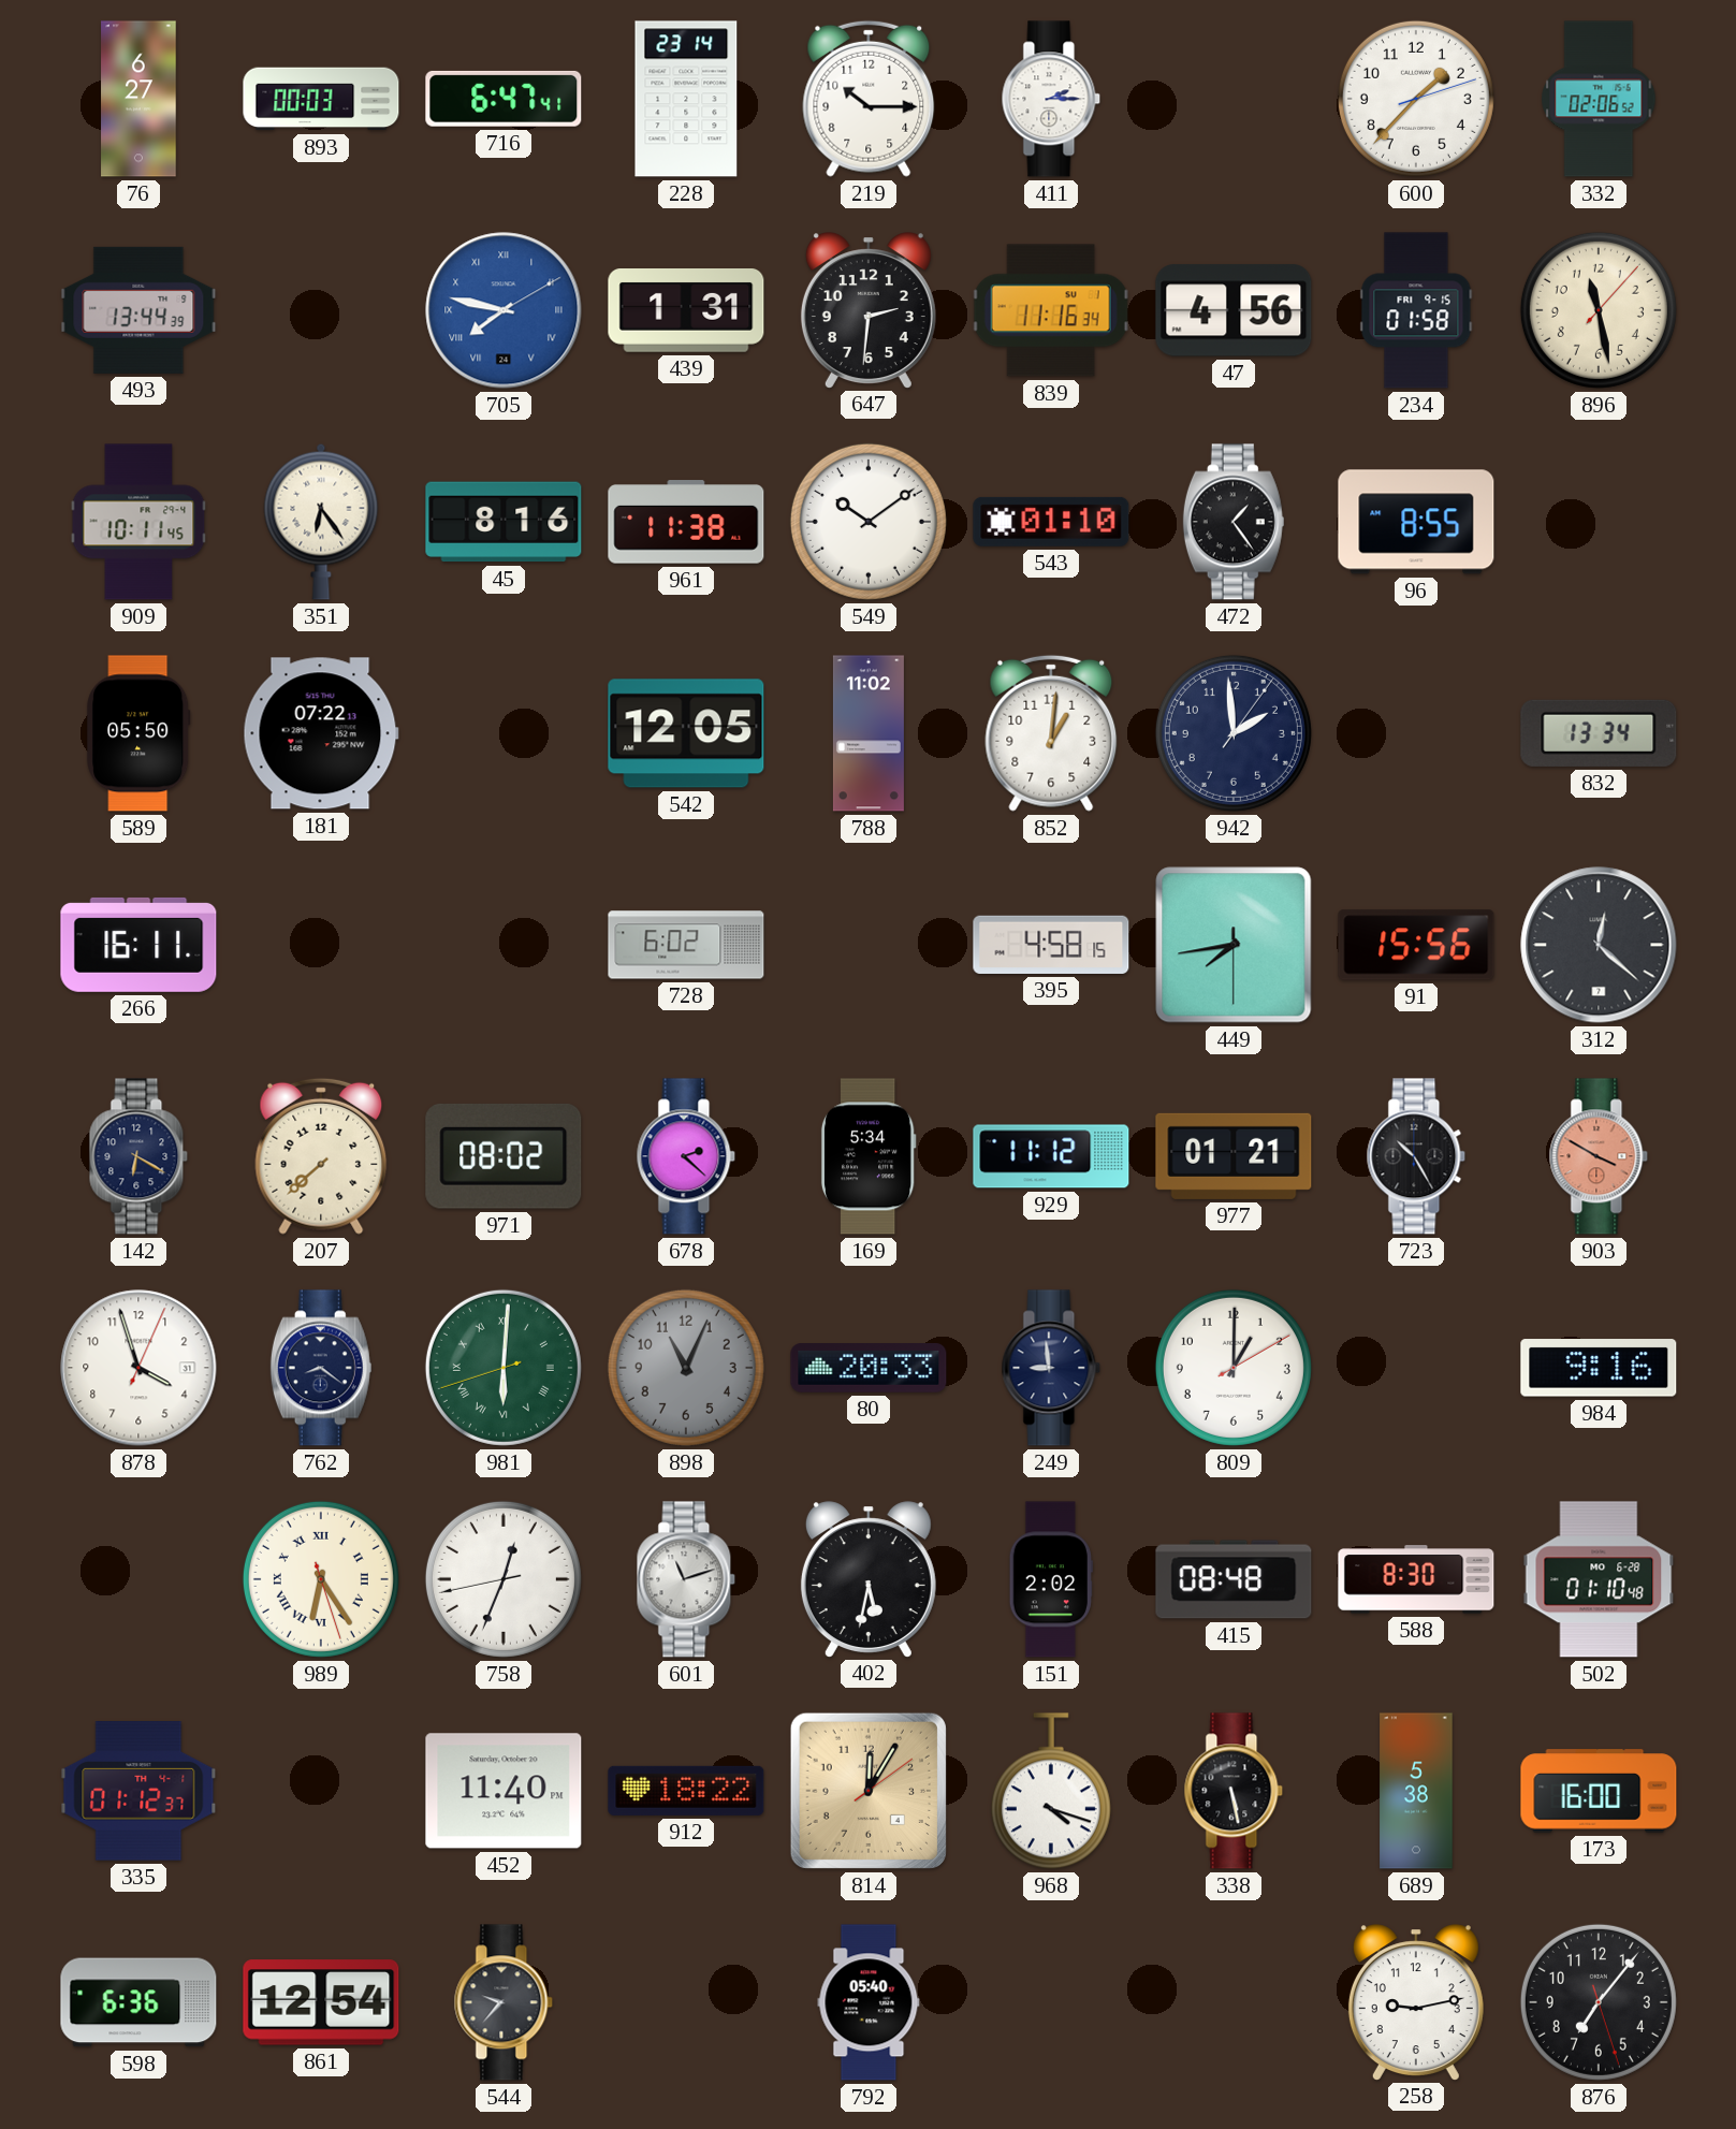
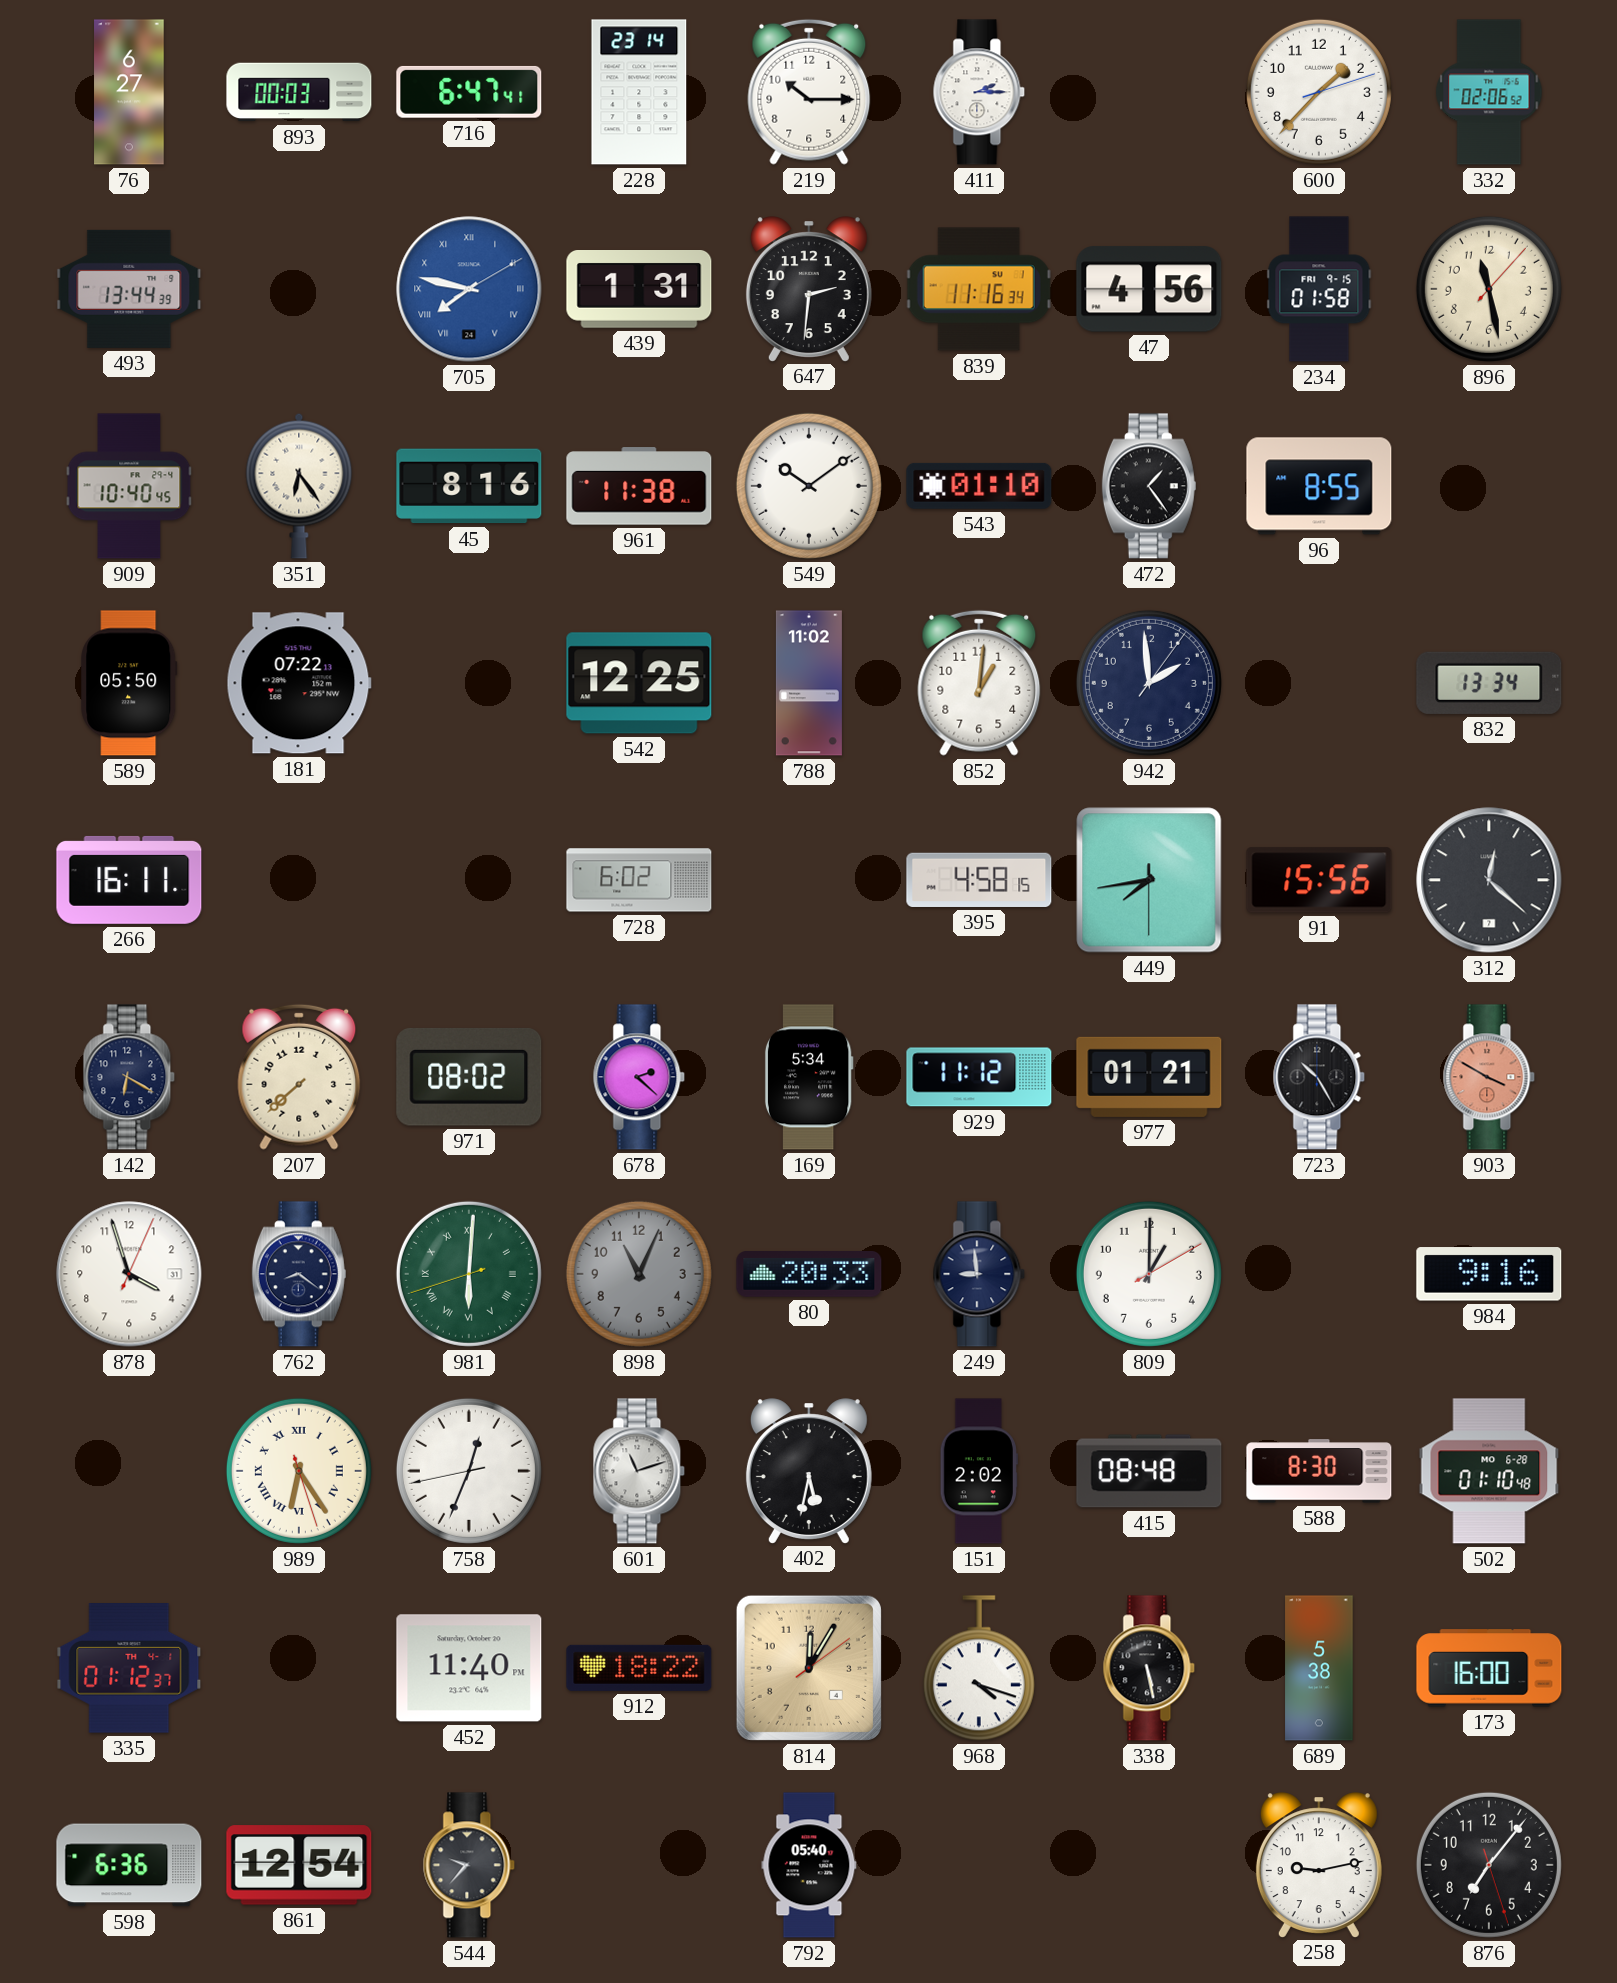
909: 10:11 -> 10:40 (129, 486)
542: 12:05 -> 12:25 (639, 683)
